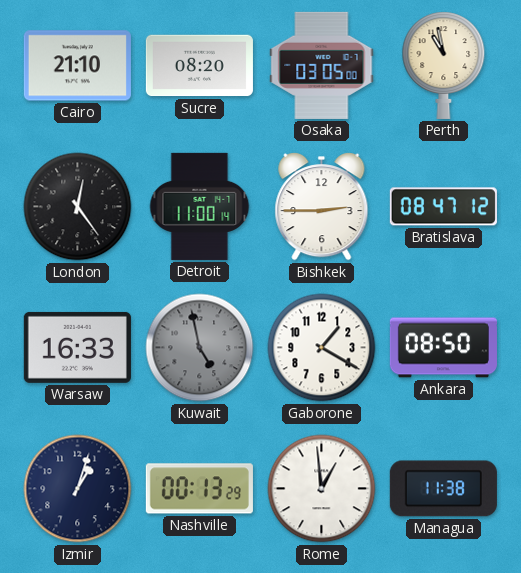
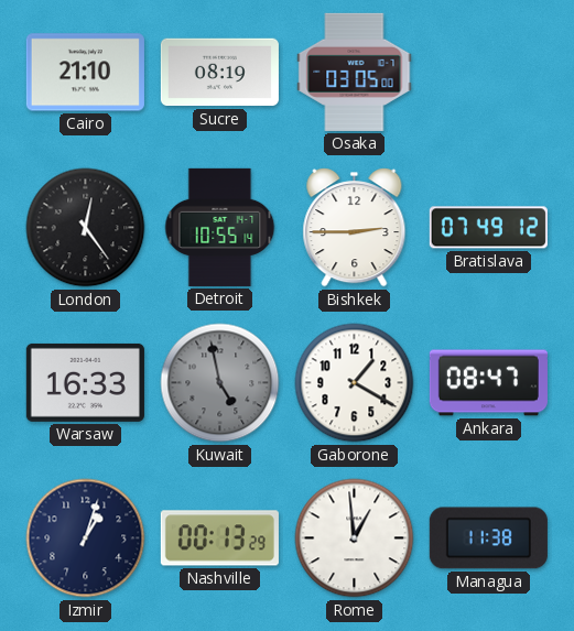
Sucre: 08:20 -> 08:19 (219, 73)
Perth: 10:58 -> none (444, 65)
Detroit: 11:00 -> 10:55 (220, 227)
Bratislava: 08:47 -> 07:49 (488, 228)
Ankara: 08:50 -> 08:47 (488, 383)
